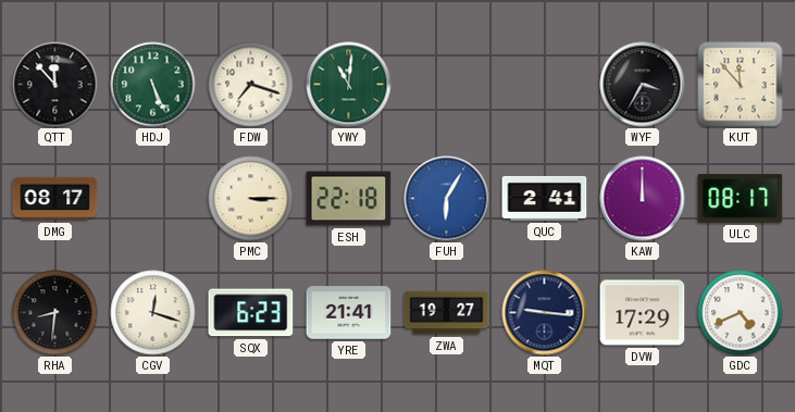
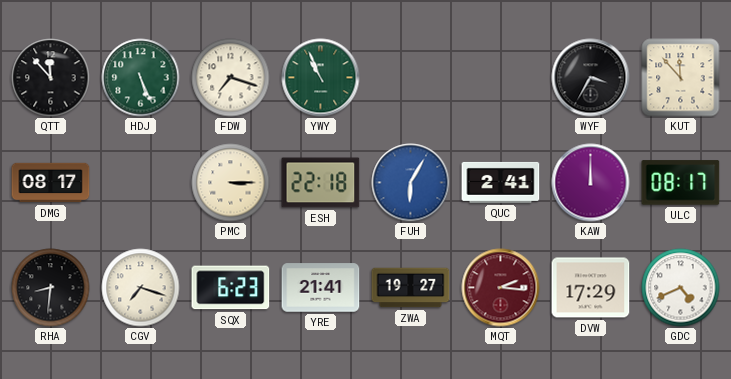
YWY: 11:01 -> 10:56 (321, 78)
CGV: 12:18 -> 7:18 (141, 288)
MQT: 9:16 -> 2:16 (501, 288)
MQT dial: navy -> burgundy (501, 288)
